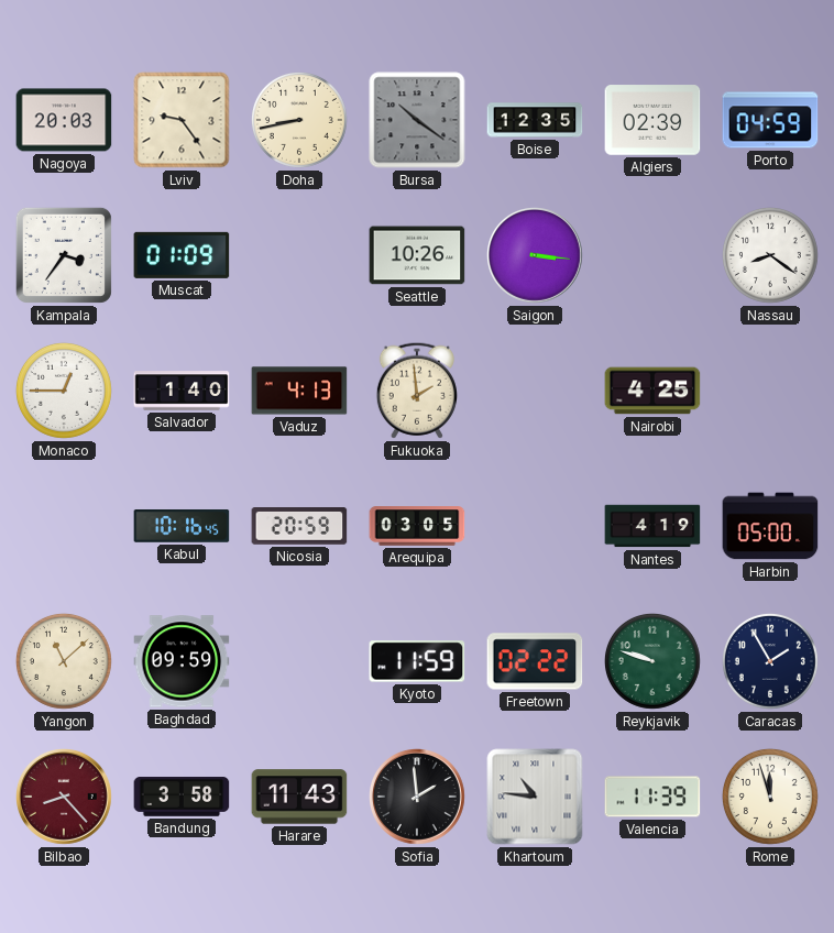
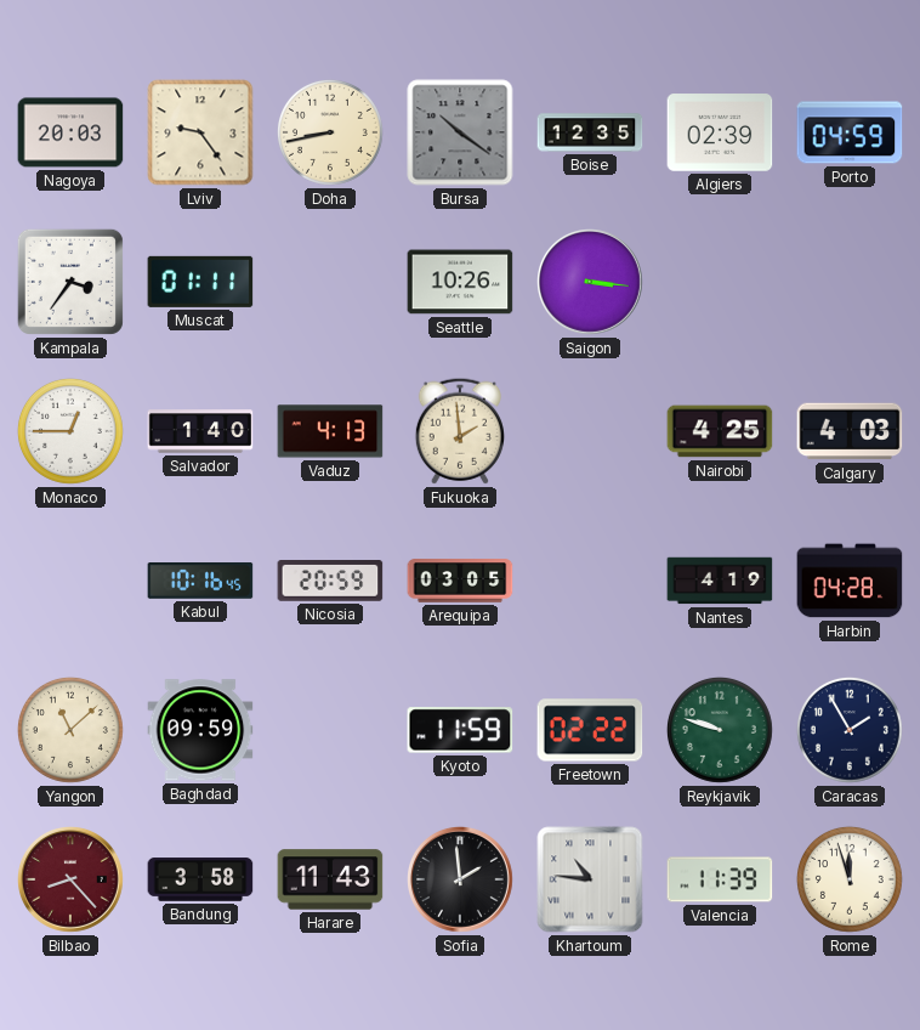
Muscat: 01:09 -> 01:11 (200, 282)
Nassau: 8:21 -> none (770, 255)
Calgary: none -> 4:03 (850, 431)
Harbin: 05:00 -> 04:28 (850, 581)
